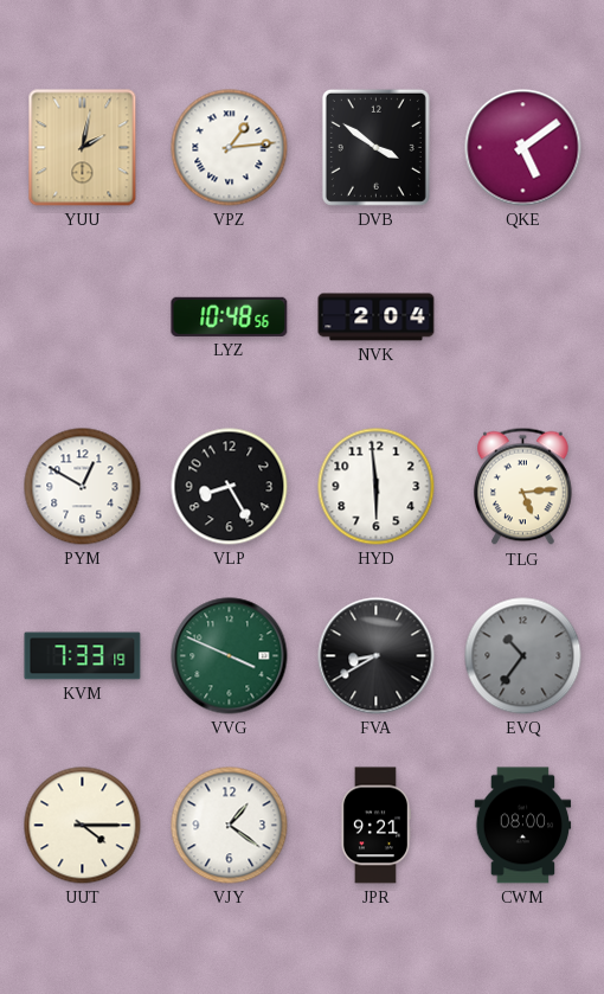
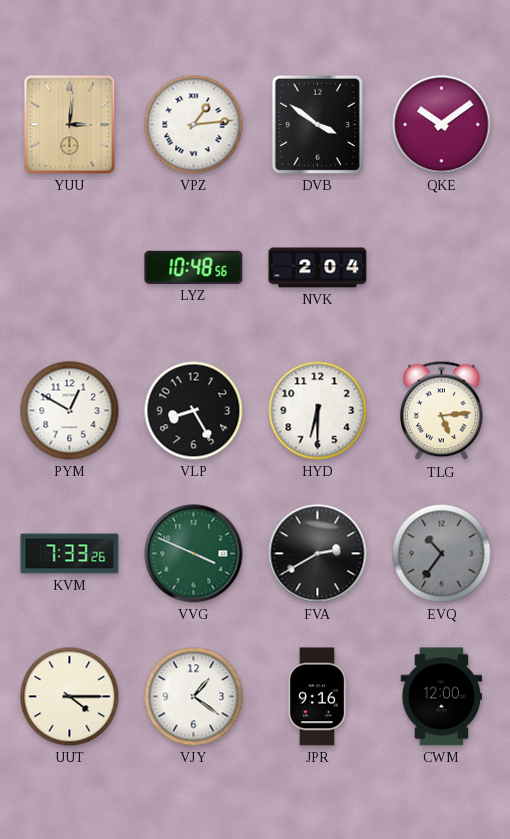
YUU: 2:02 -> 3:01 (70, 125)
QKE: 5:09 -> 10:09 (442, 125)
HYD: 5:59 -> 6:30 (318, 411)
KVM: 7:33:19 -> 7:33:26 (70, 554)
FVA: 8:40 -> 2:40 (318, 554)
JPR: 9:21 -> 9:16 (317, 697)
CWM: 08:00 -> 12:00 (442, 697)
